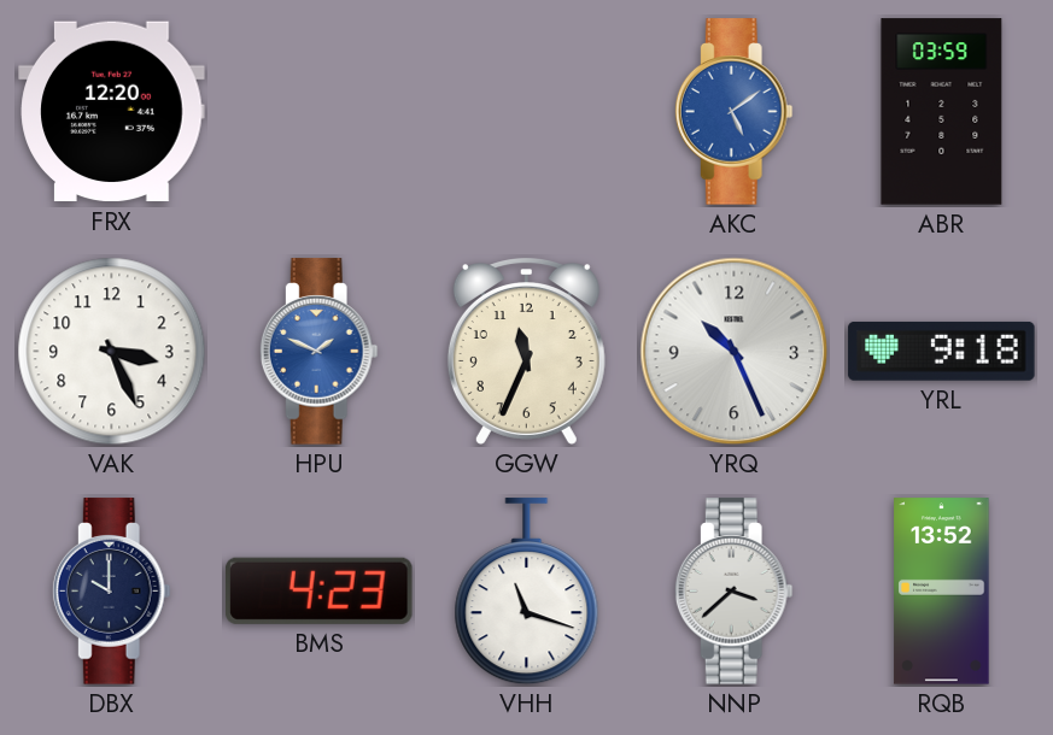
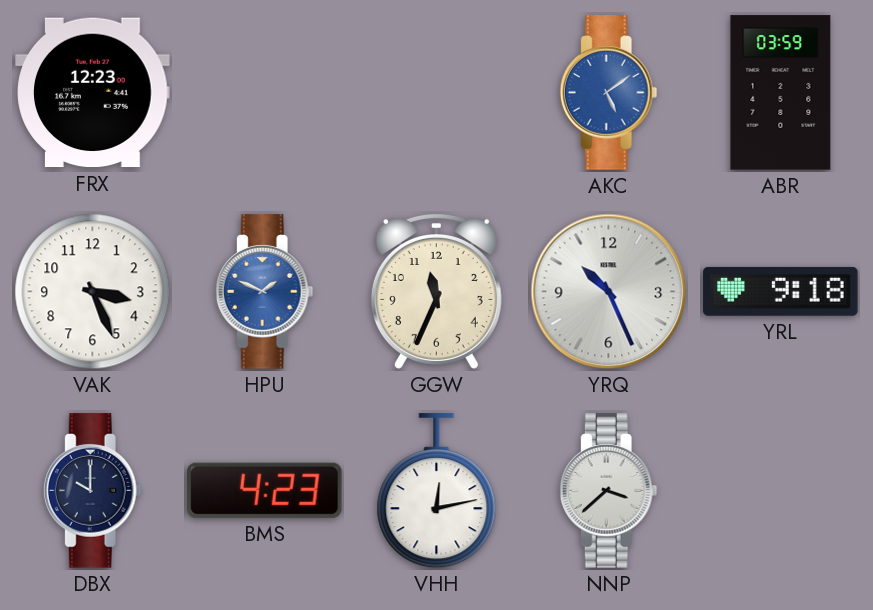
FRX: 12:20 -> 12:23 (93, 93)
VHH: 11:18 -> 12:13 (437, 491)
RQB: 13:52 -> none (942, 592)
